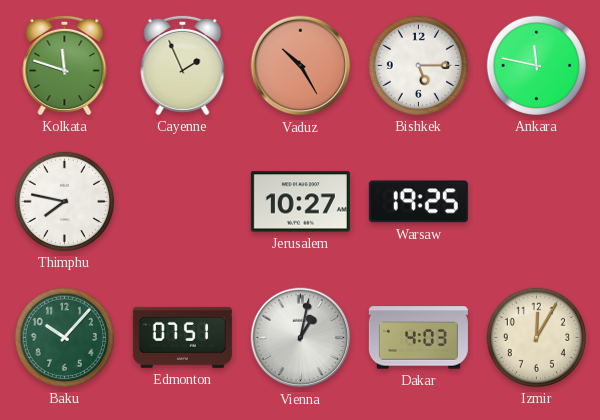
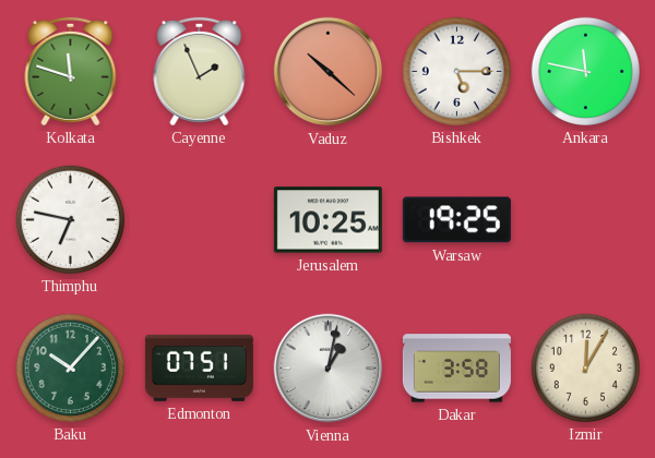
Vaduz: 10:25 -> 10:22 (329, 72)
Thimphu: 7:47 -> 6:47 (70, 219)
Jerusalem: 10:27 -> 10:25 (327, 220)
Dakar: 4:03 -> 3:58 (456, 369)
